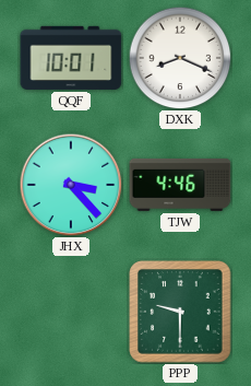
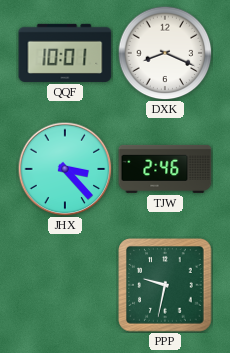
TJW: 4:46 -> 2:46 (165, 169)
PPP: 9:30 -> 9:32 (165, 285)
